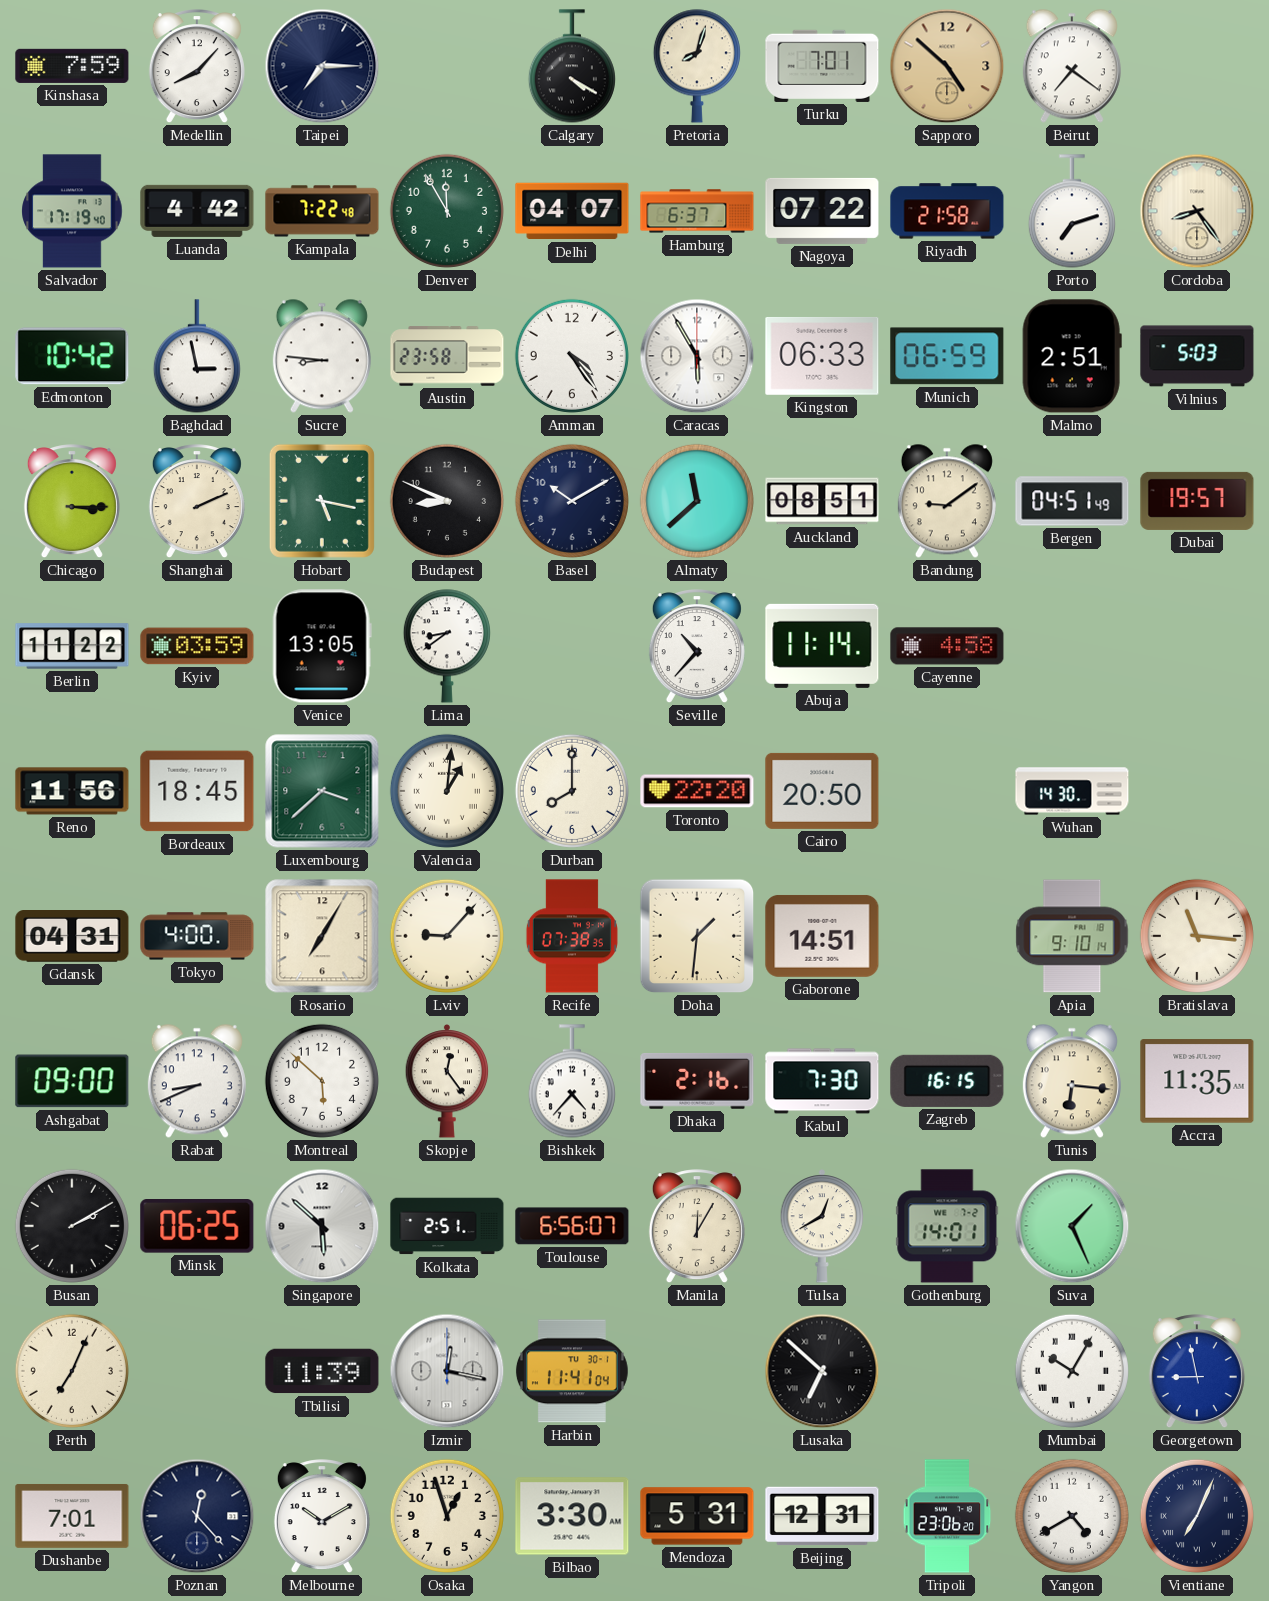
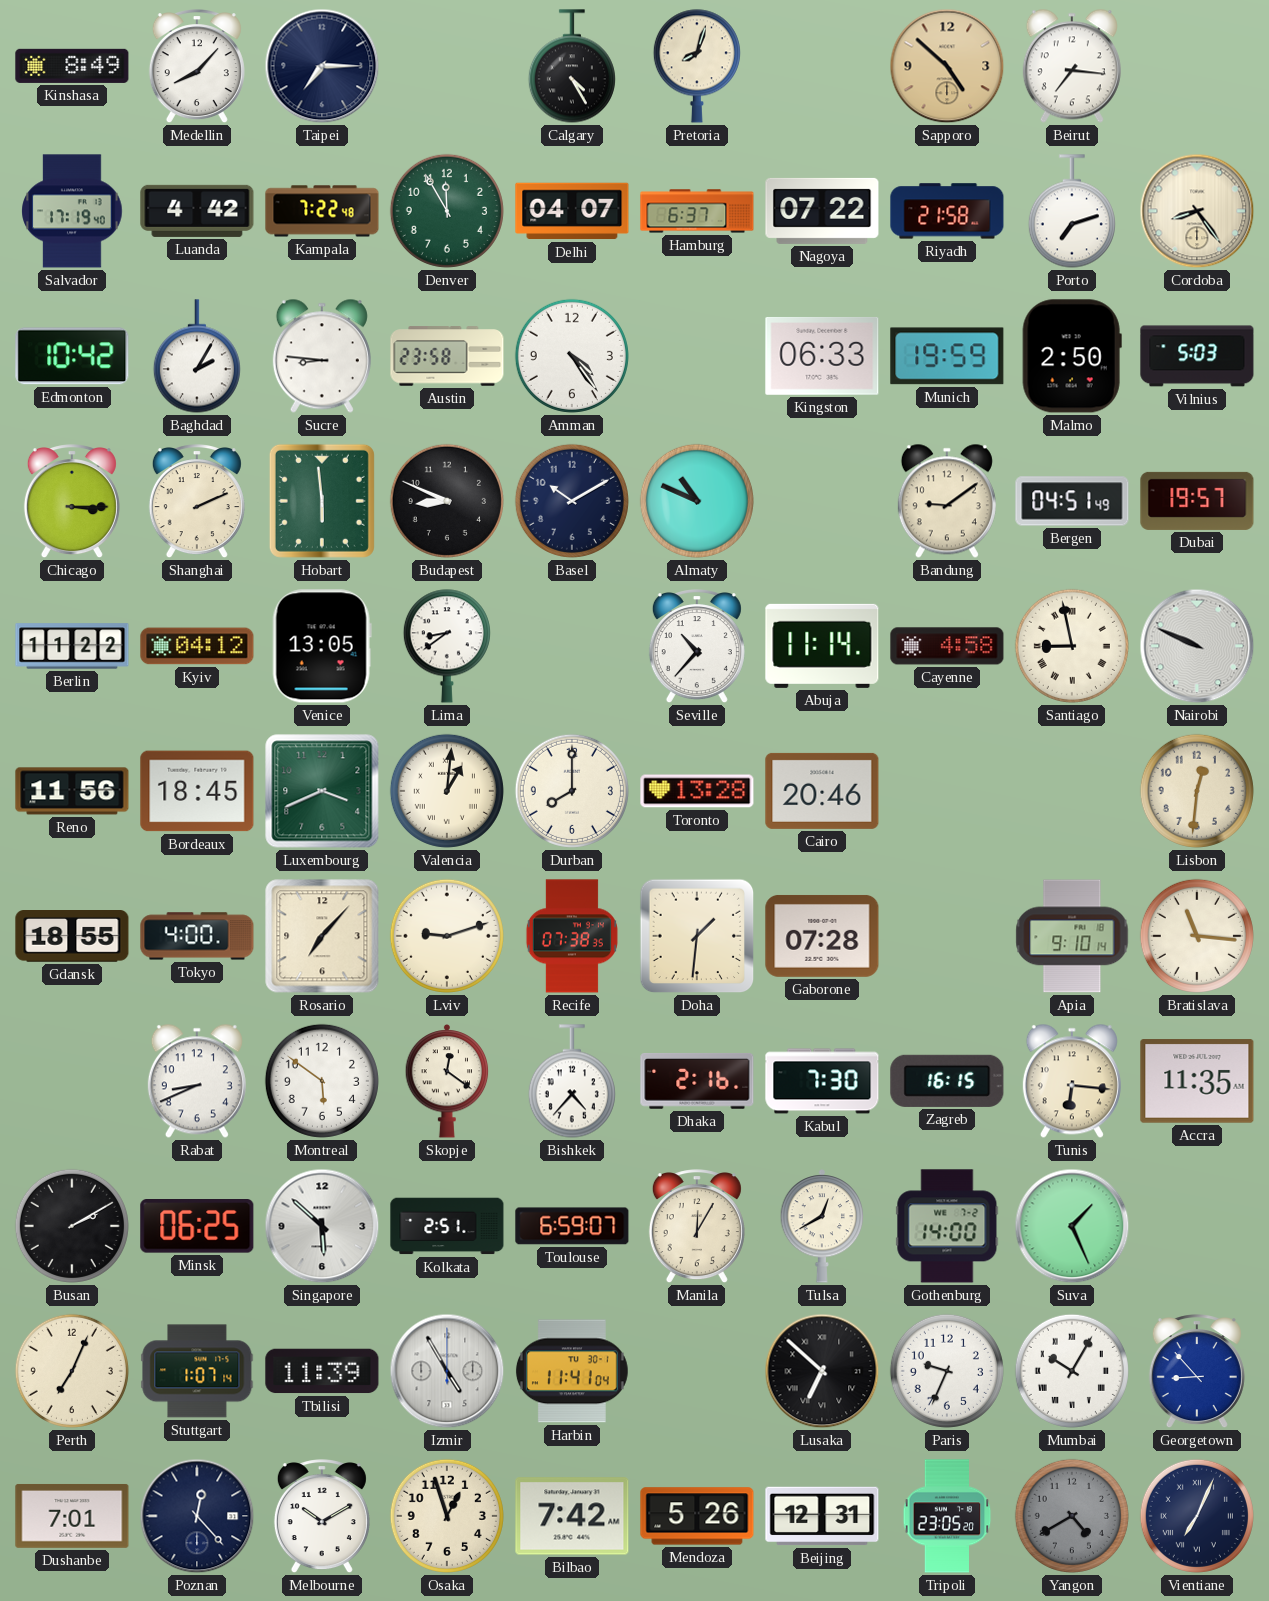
Kinshasa: 7:59 -> 8:49 (72, 66)
Calgary: 4:20 -> 4:25 (572, 66)
Turku: 7:01 -> none (822, 66)
Beirut: 7:21 -> 7:16 (1072, 66)
Baghdad: 2:58 -> 2:05 (197, 356)
Caracas: 5:55 -> none (697, 356)
Munich: 06:59 -> 19:59 (947, 356)
Malmo: 2:51 -> 2:50 (1072, 356)
Hobart: 5:17 -> 5:59 (322, 501)
Almaty: 11:38 -> 10:49 (697, 501)
Auckland: 08:51 -> none (822, 501)
Kyiv: 03:59 -> 04:12 (197, 646)
Santiago: none -> 8:58 (1072, 646)
Nairobi: none -> 9:49 (1197, 646)
Luxembourg: 3:38 -> 3:41 (322, 791)
Toronto: 22:20 -> 13:28 (697, 791)
Cairo: 20:50 -> 20:46 (822, 791)
Wuhan: 14:30 -> none (1072, 791)
Lisbon: none -> 12:31 (1197, 791)
Gdansk: 04:31 -> 18:55 (72, 936)
Rosario: 7:05 -> 7:07 (322, 936)
Lviv: 9:07 -> 9:12 (447, 936)
Gaborone: 14:51 -> 07:28 (822, 936)
Ashgabat: 09:00 -> none (72, 1081)
Montreal: 5:52 -> 5:51 (322, 1081)
Skopje: 12:24 -> 12:21 (447, 1082)
Toulouse: 6:56 -> 6:59 (572, 1226)
Gothenburg: 14:01 -> 14:00 (947, 1226)
Stuttgart: none -> 1:07 (197, 1371)
Izmir: 12:17 -> 4:55 (447, 1371)
Paris: none -> 9:34 (947, 1371)
Georgetown: 8:58 -> 8:53 (1197, 1372)
Bilbao: 3:30 -> 7:42 (572, 1516)
Mendoza: 5:31 -> 5:26 (697, 1516)
Tripoli: 23:06 -> 23:05 (947, 1516)
Yangon dial: white -> grey (1072, 1516)
